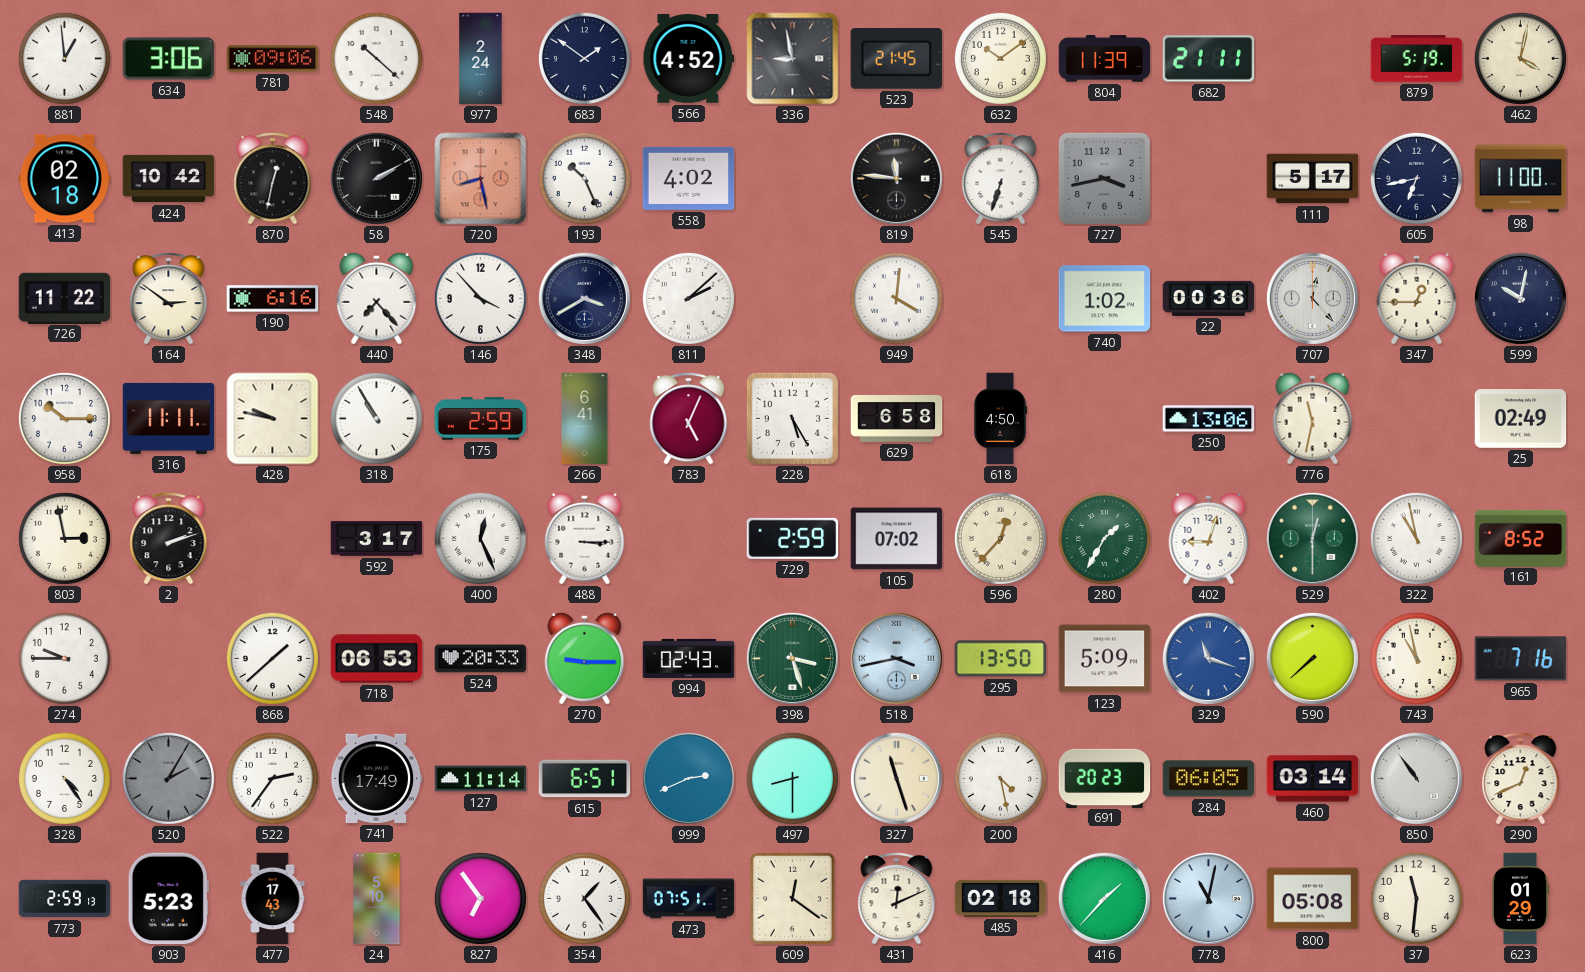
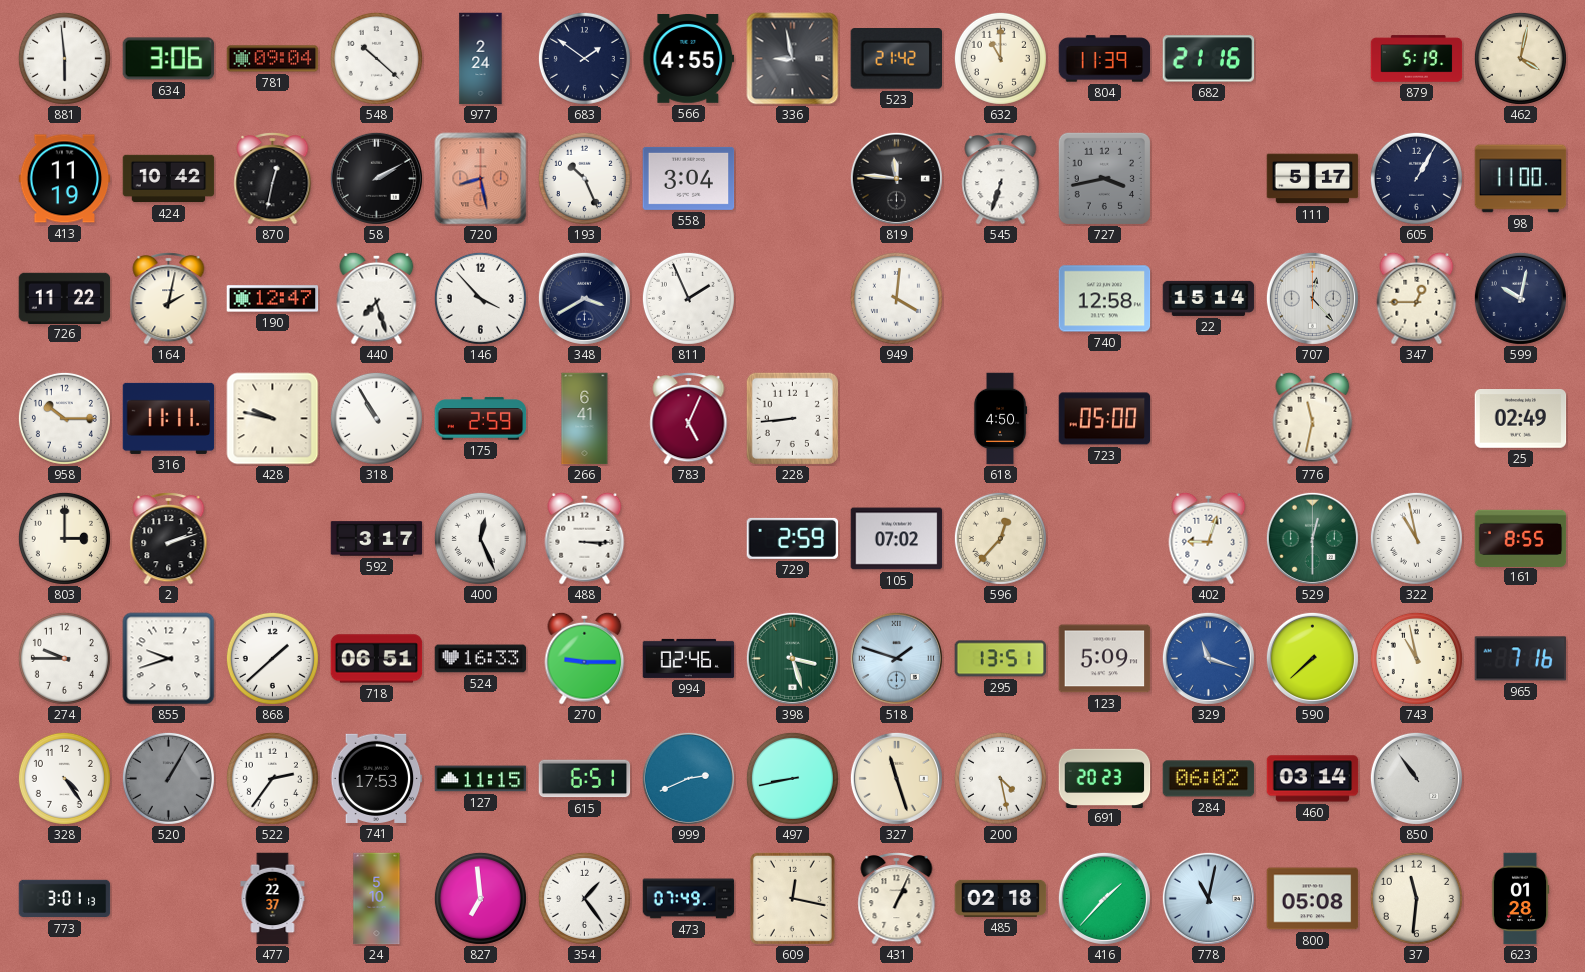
881: 12:59 -> 5:59 (64, 58)
781: 09:06 -> 09:04 (273, 59)
566: 4:52 -> 4:55 (689, 59)
523: 21:45 -> 21:42 (896, 59)
632: 10:09 -> 11:00 (1000, 58)
682: 21:11 -> 21:16 (1209, 59)
413: 02:18 -> 11:19 (65, 179)
558: 4:02 -> 3:04 (689, 178)
605: 6:43 -> 1:05 (1416, 178)
164: 2:51 -> 2:02 (169, 298)
190: 6:16 -> 12:47 (273, 299)
440: 7:23 -> 7:27 (377, 298)
811: 2:08 -> 1:56 (688, 298)
740: 1:02 -> 12:58 (1105, 299)
22: 00:36 -> 15:14 (1209, 298)
228: 5:25 -> 8:44 (792, 418)
629: 6:58 -> none (897, 419)
723: none -> 05:00 (1105, 419)
250: 13:06 -> none (1209, 419)
803: 2:58 -> 3:00 (64, 538)
280: 1:35 -> none (1104, 538)
161: 8:52 -> 8:55 (1521, 538)
855: none -> 9:42 (169, 659)
718: 06:53 -> 06:51 (377, 659)
524: 20:33 -> 16:33 (481, 659)
994: 02:43 -> 02:46 (689, 658)
518: 3:43 -> 1:48 (896, 658)
295: 13:50 -> 13:51 (1001, 659)
520: 2:05 -> 1:05 (168, 778)
741: 17:49 -> 17:53 (376, 778)
127: 11:14 -> 11:15 (481, 779)
497: 8:30 -> 8:43 (792, 778)
284: 06:05 -> 06:02 (1209, 779)
290: 12:41 -> none (1521, 778)
773: 2:59 -> 3:01 (65, 899)
903: 5:23 -> none (168, 899)
477: 17:43 -> 22:37 (273, 899)
827: 6:54 -> 6:59 (480, 898)
473: 07:51 -> 07:49 (689, 899)
609: 12:21 -> 12:17 (792, 898)
431: 12:11 -> 1:04 (897, 898)
623: 01:29 -> 01:28 (1520, 899)
